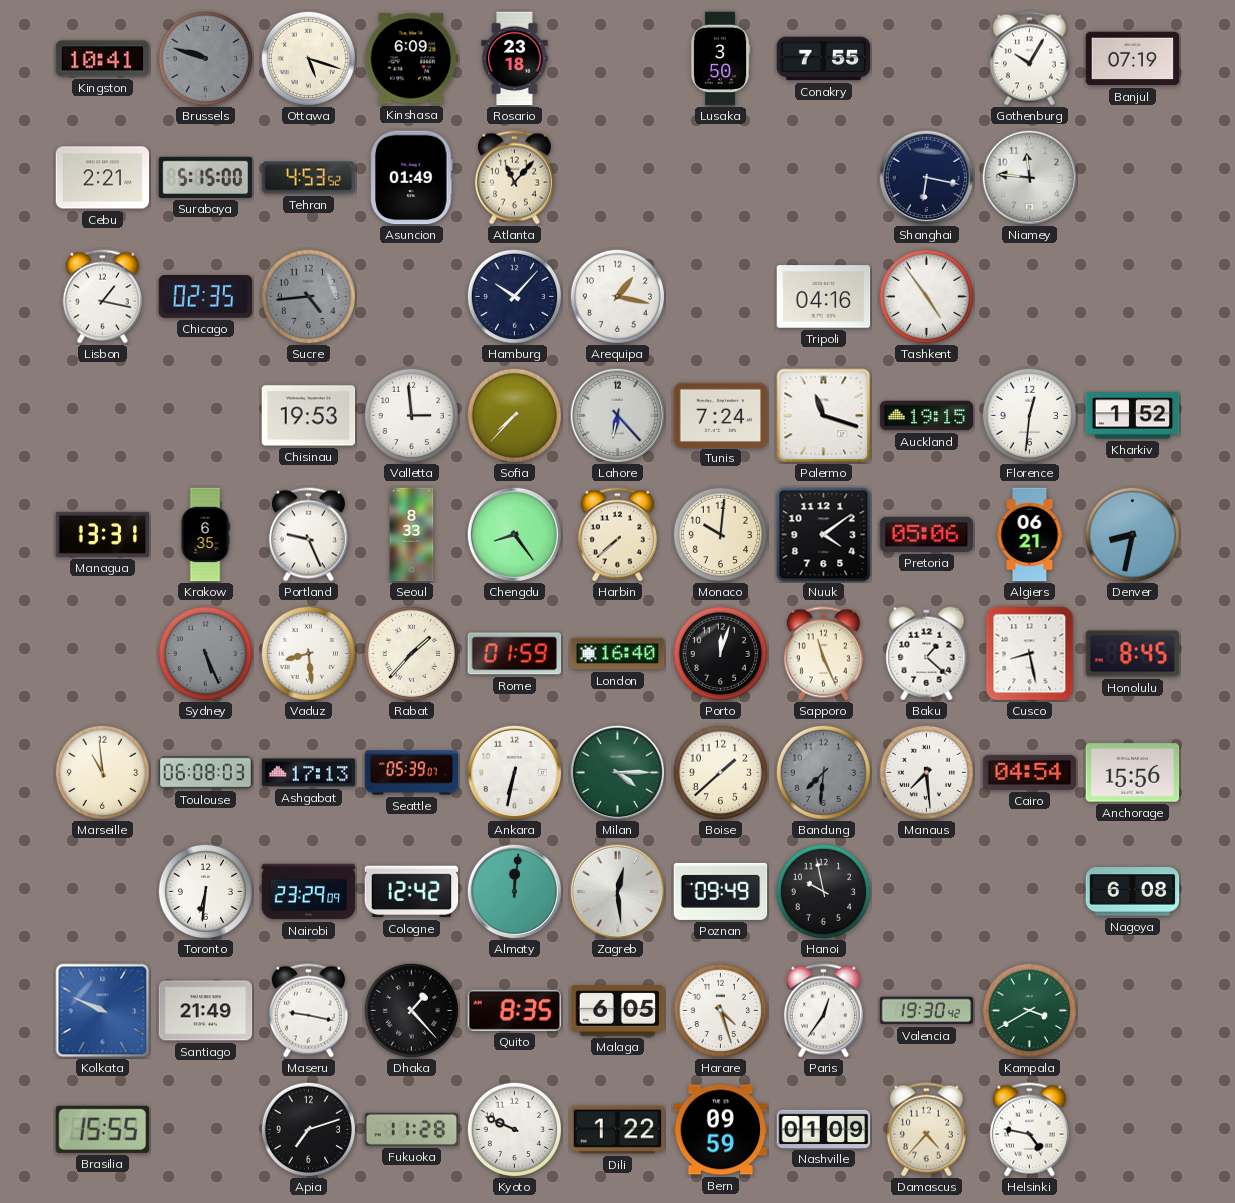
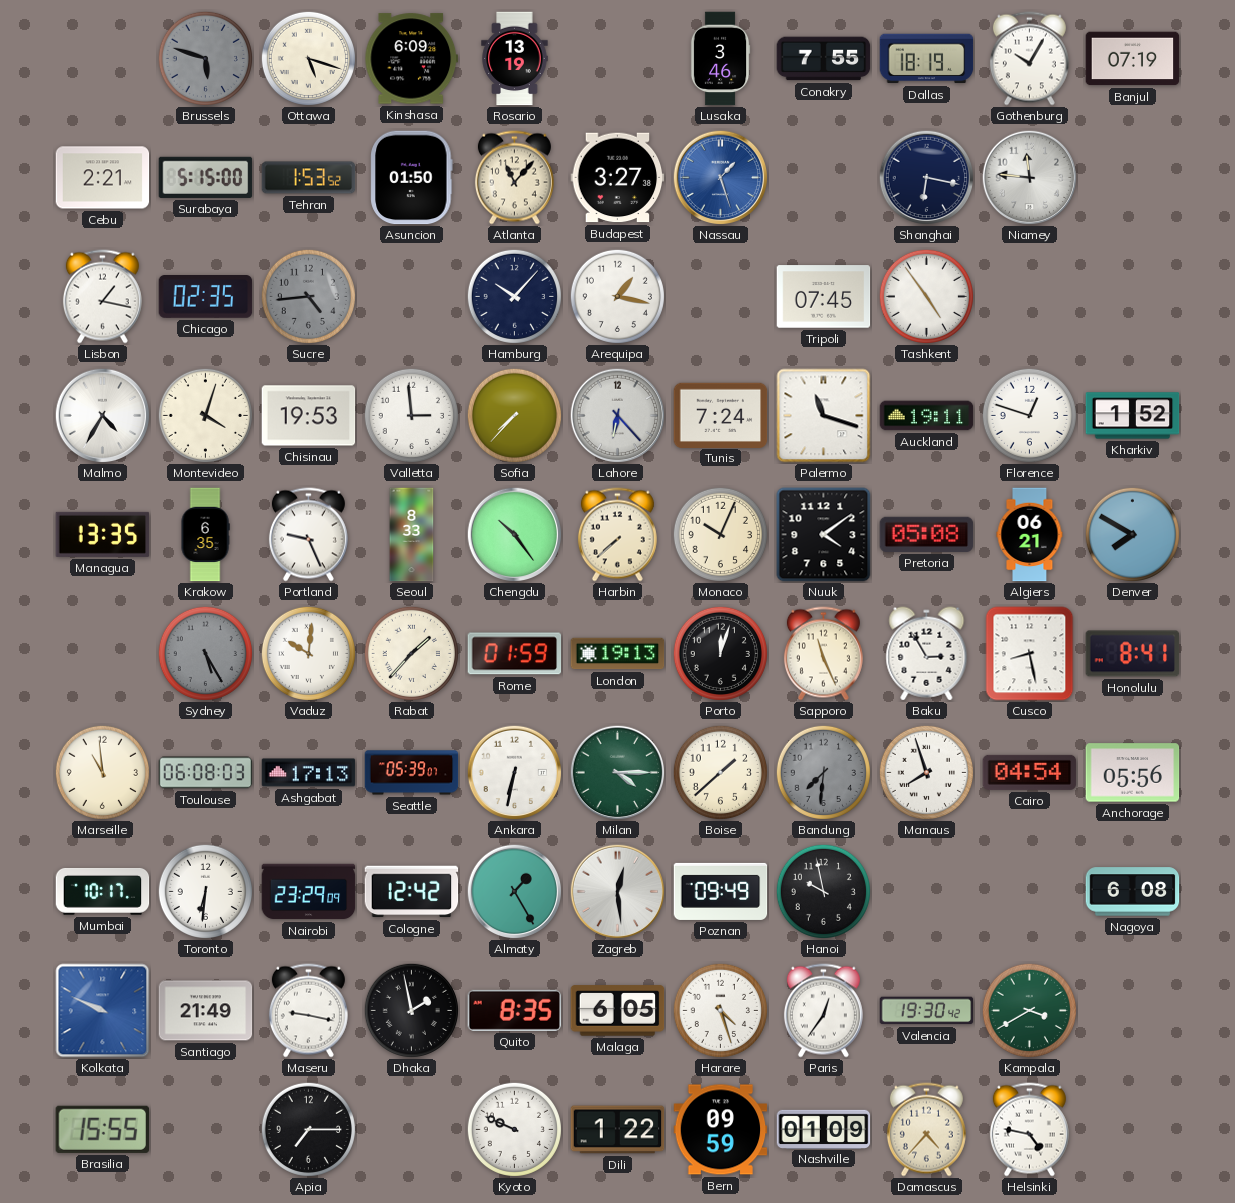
Kingston: 10:41 -> none (103, 59)
Brussels: 9:48 -> 5:48 (205, 58)
Rosario: 23:18 -> 13:19 (515, 59)
Lusaka: 3:50 -> 3:46 (720, 59)
Dallas: none -> 18:19 (927, 59)
Tehran: 4:53 -> 1:53 (309, 178)
Asuncion: 01:49 -> 01:50 (412, 178)
Budapest: none -> 3:27 (618, 178)
Nassau: none -> 1:27 (720, 177)
Tripoli: 04:16 -> 07:45 (824, 297)
Malmo: none -> 4:35 (102, 415)
Montevideo: none -> 4:03 (205, 415)
Auckland: 19:15 -> 19:11 (927, 416)
Florence: 12:31 -> 12:48 (1029, 415)
Managua: 13:31 -> 13:35 (103, 534)
Chengdu: 8:24 -> 10:24 (514, 534)
Monaco: 10:01 -> 10:04 (720, 534)
Pretoria: 05:06 -> 05:08 (927, 534)
Denver: 8:32 -> 7:50 (1132, 534)
Sydney: 5:26 -> 5:25 (205, 653)
Vaduz: 8:29 -> 10:01 (308, 653)
London: 16:40 -> 19:13 (618, 654)
Baku: 1:22 -> 2:55 (927, 654)
Honolulu: 8:45 -> 8:41 (1133, 654)
Manaus: 7:29 -> 7:57 (926, 772)
Anchorage: 15:56 -> 05:56 (1133, 773)
Mumbai: none -> 10:17 (103, 892)
Almaty: 12:01 -> 1:25 (514, 891)
Dhaka: 1:23 -> 1:58 (411, 1010)
Apia: 7:12 -> 7:15 (308, 1129)
Fukuoka: 11:28 -> none (412, 1129)
